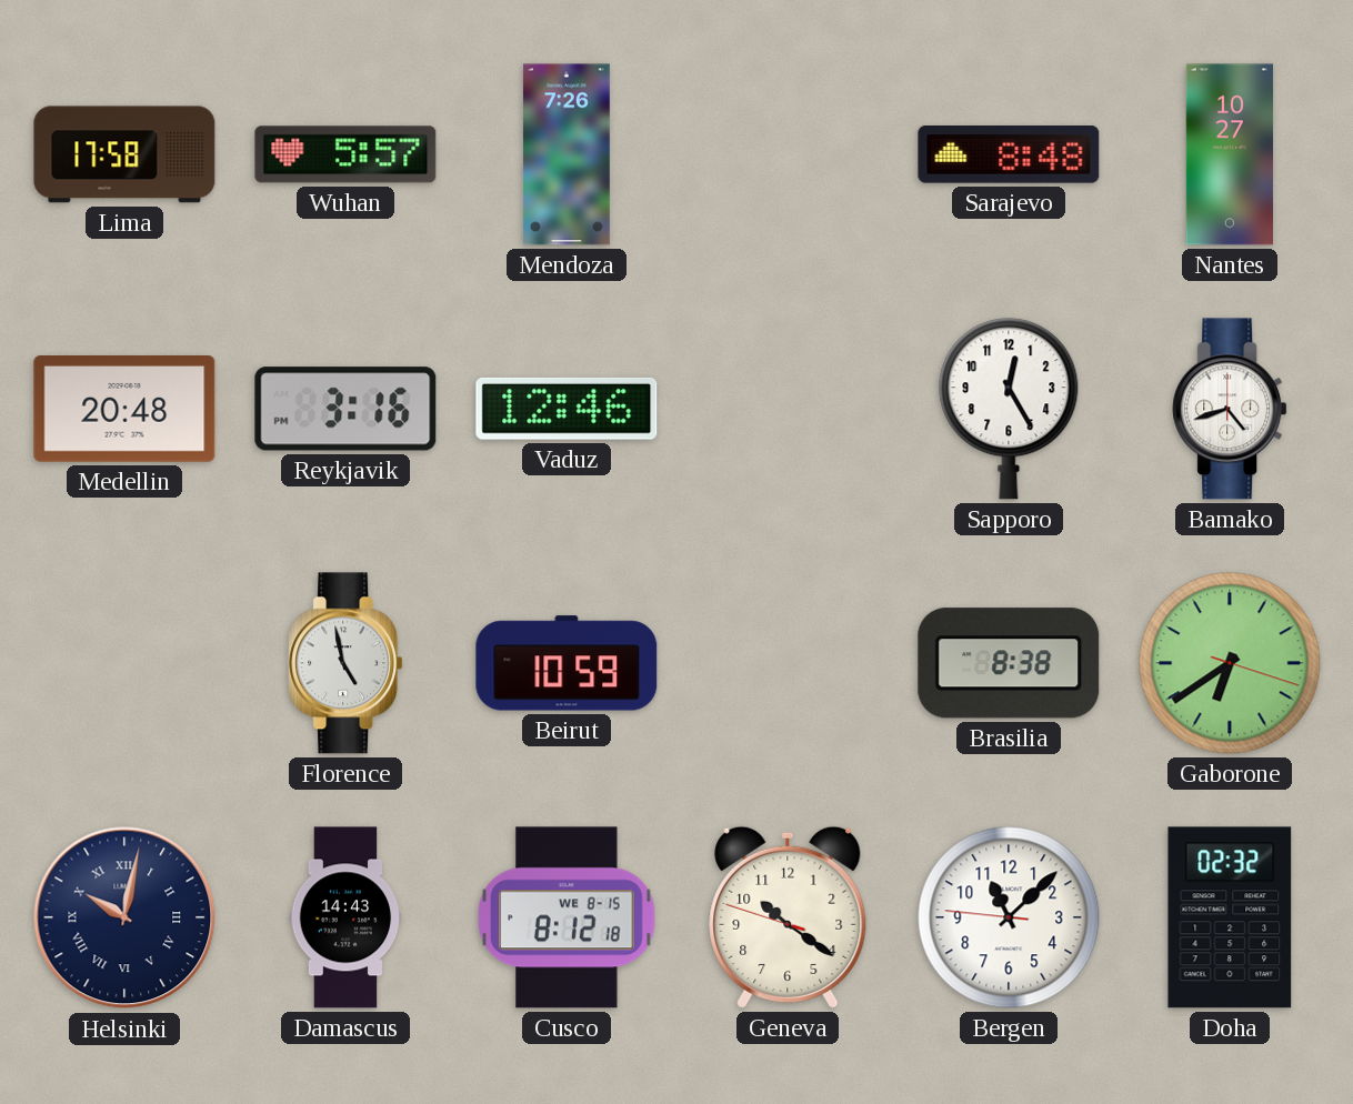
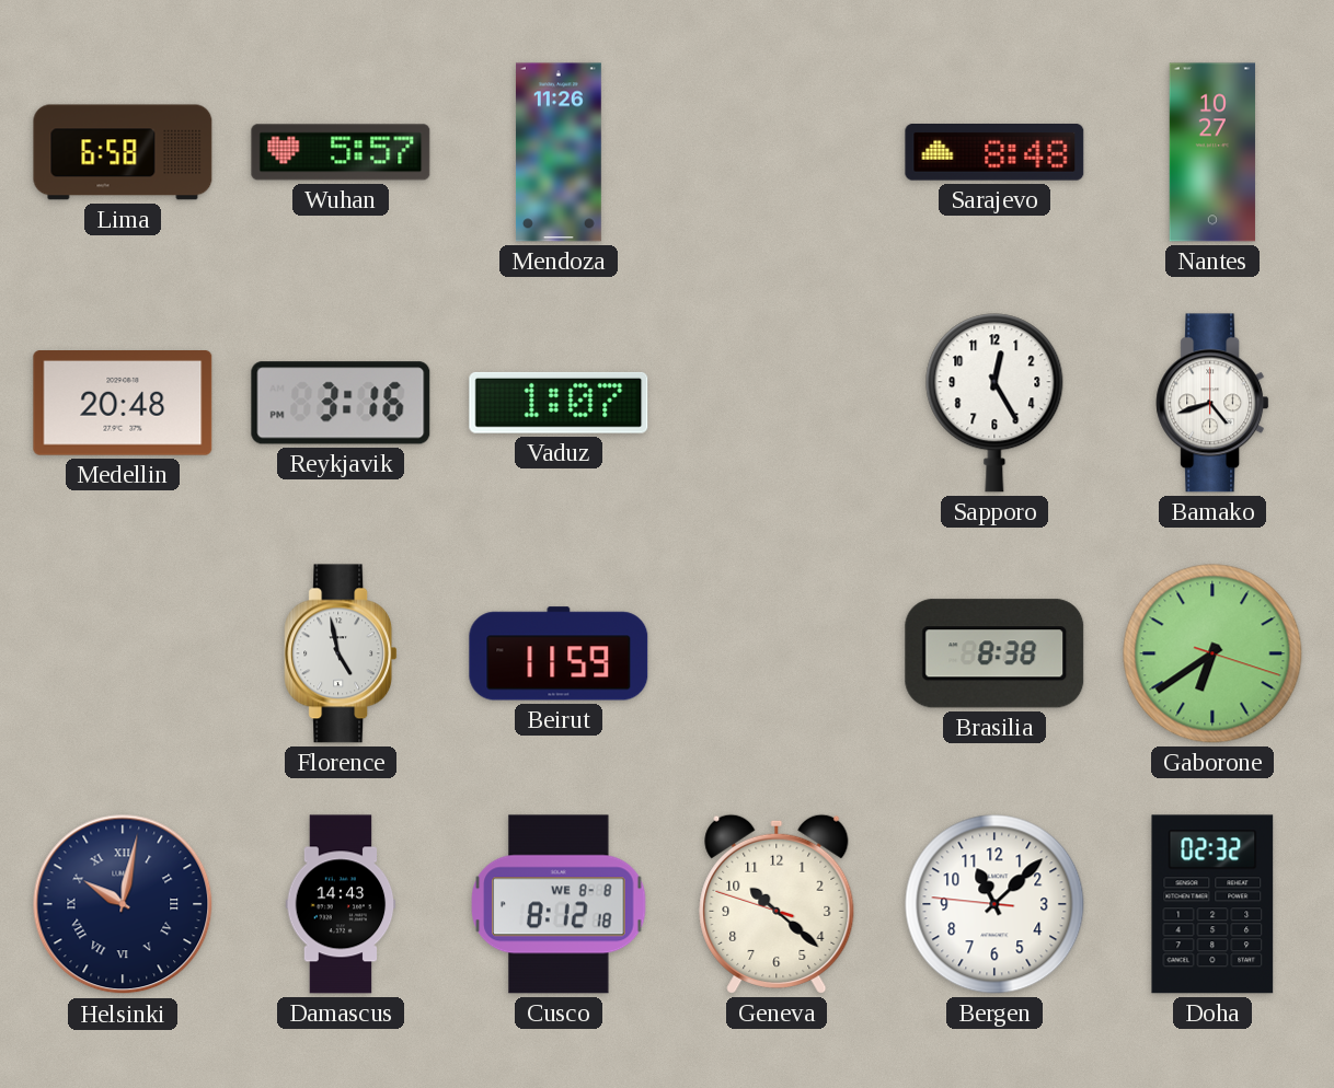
Lima: 17:58 -> 6:58 (123, 152)
Mendoza: 7:26 -> 11:26 (559, 152)
Vaduz: 12:46 -> 1:07 (559, 403)
Beirut: 10:59 -> 11:59 (559, 653)
Cusco date: WE 8-15 -> WE 8-8 (559, 904)
Geneva: 10:20 -> 10:21 (777, 904)
